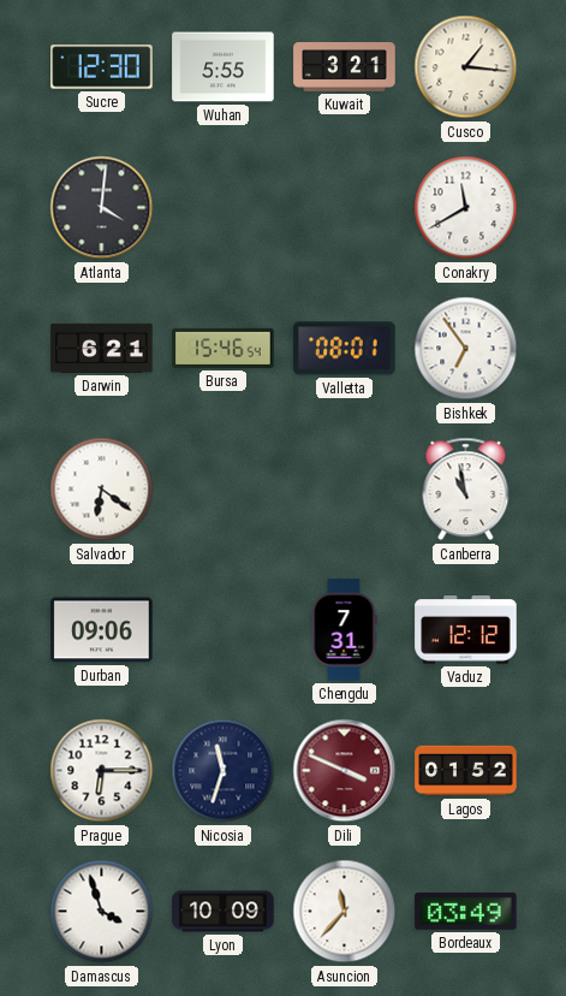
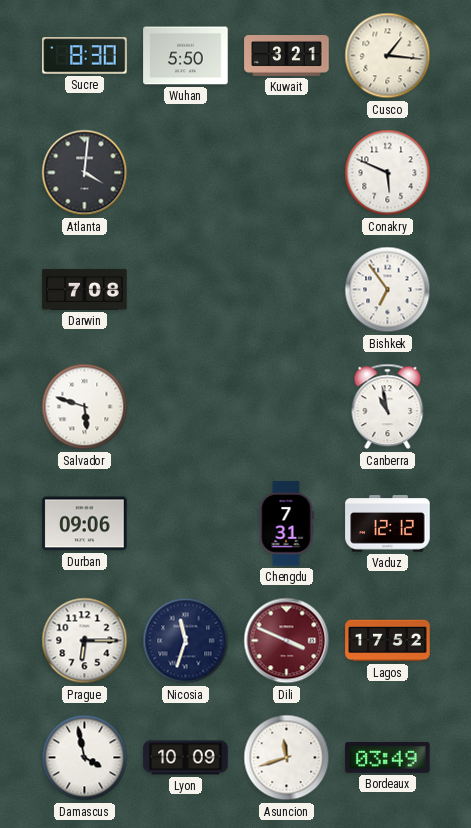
Sucre: 12:30 -> 8:30 (85, 56)
Wuhan: 5:55 -> 5:50 (186, 56)
Conakry: 11:40 -> 5:49 (388, 173)
Darwin: 6:21 -> 7:08 (85, 289)
Bursa: 15:46 -> none (224, 348)
Valletta: 08:01 -> none (345, 349)
Salvador: 6:21 -> 5:48 (85, 407)
Lagos: 01:52 -> 17:52 (388, 641)
Damascus: 3:57 -> 3:58 (85, 758)
Asuncion: 11:37 -> 11:42 (287, 758)
